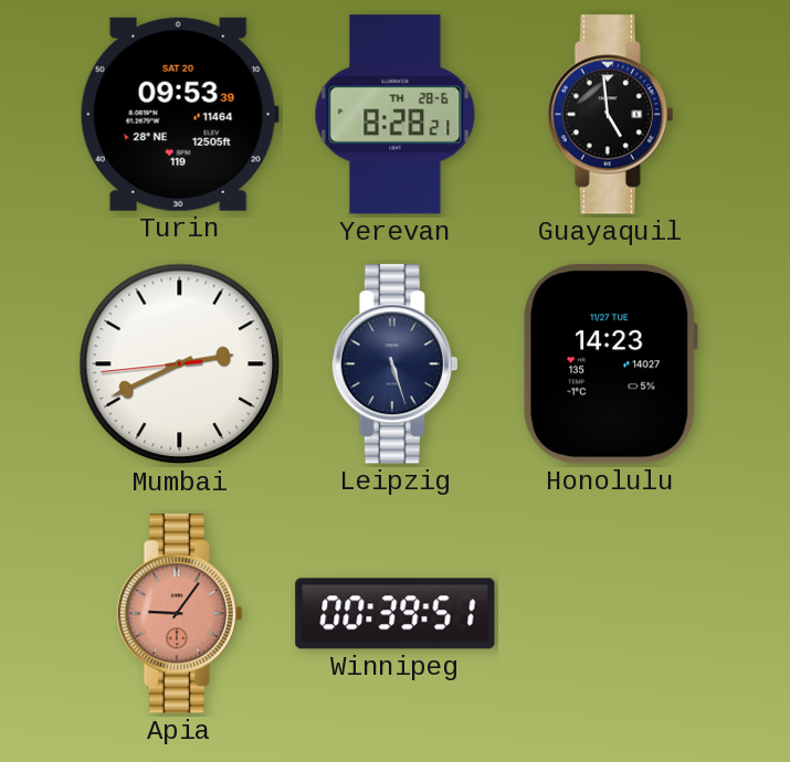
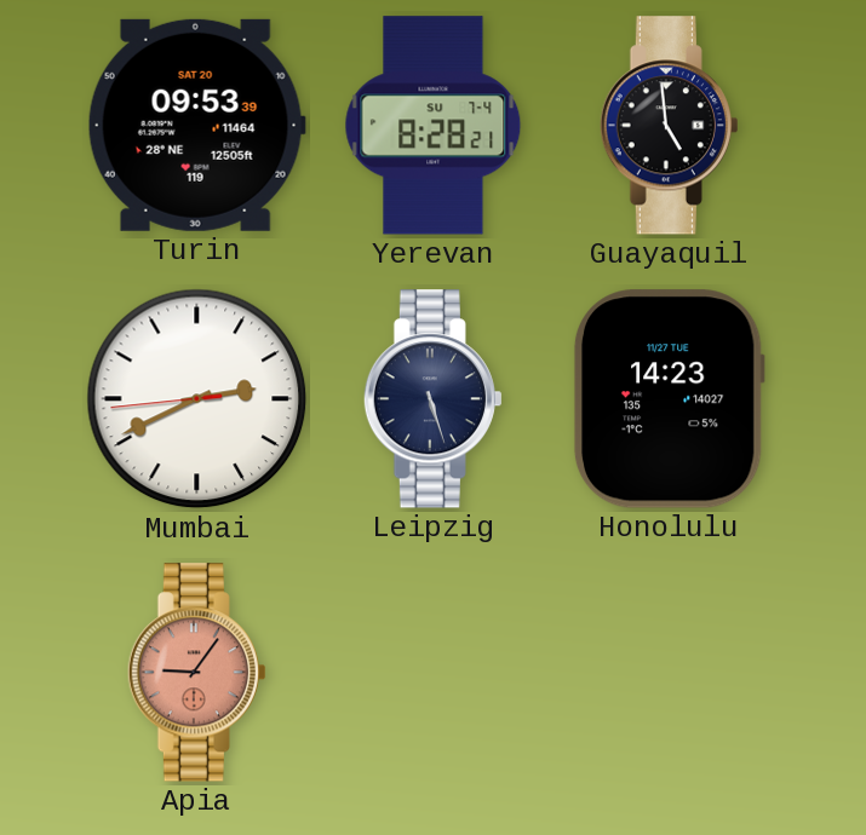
Yerevan date: TH 28-6 -> SU 7-4 (434, 126)
Winnipeg: 00:39 -> none (396, 614)
